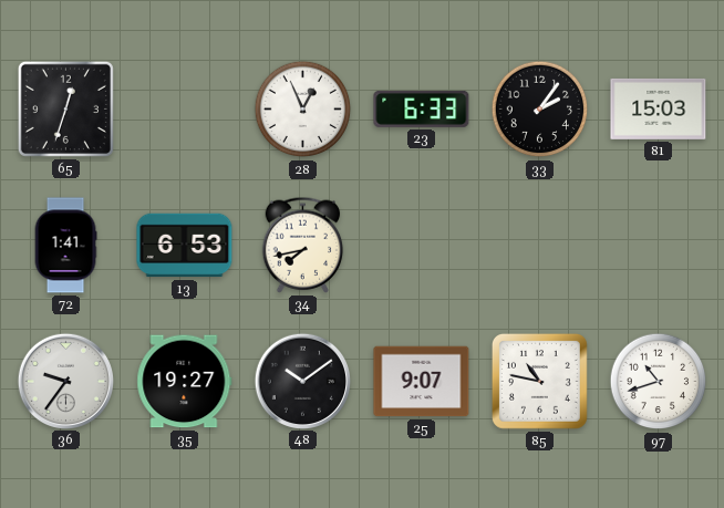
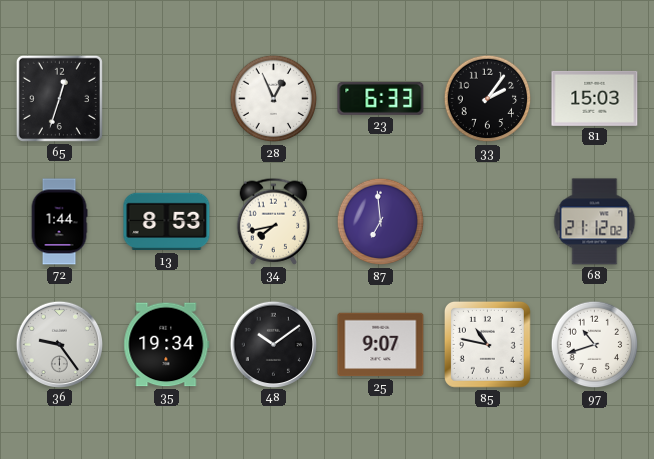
72: 1:41 -> 1:44 (59, 222)
13: 6:53 -> 8:53 (167, 222)
87: none -> 6:59 (381, 222)
68: none -> 21:12 (595, 222)
36: 9:36 -> 9:24 (59, 344)
35: 19:27 -> 19:34 (167, 345)
